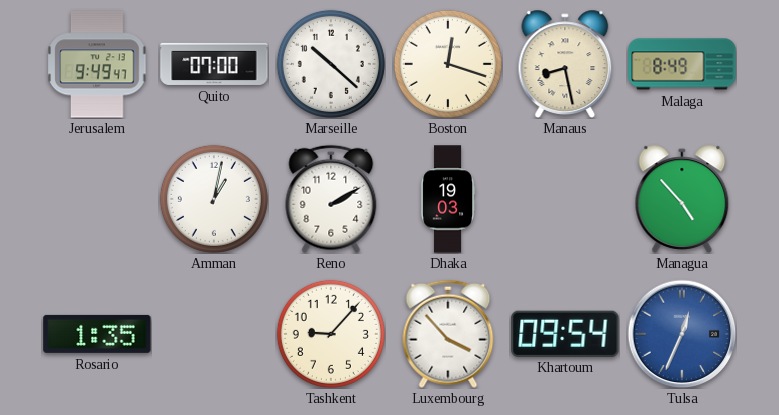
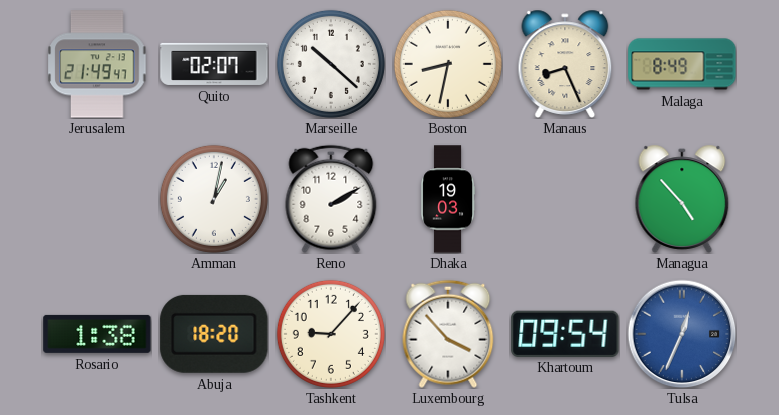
Jerusalem: 9:49 -> 21:49 (97, 64)
Quito: 07:00 -> 02:07 (214, 64)
Boston: 12:18 -> 8:32 (448, 64)
Manaus: 8:28 -> 8:26 (565, 64)
Rosario: 1:35 -> 1:38 (97, 334)
Abuja: none -> 18:20 (214, 334)
